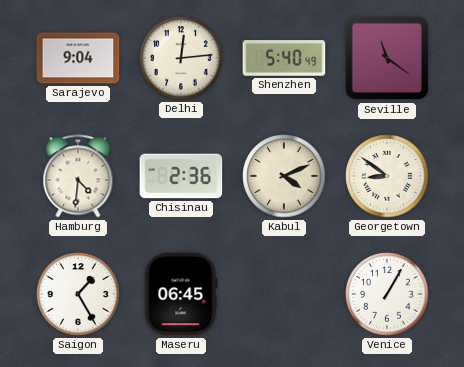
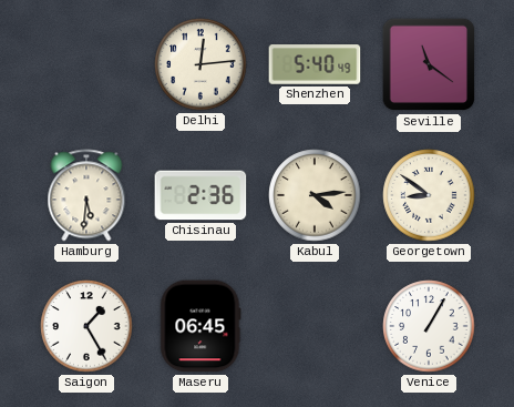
Sarajevo: 9:04 -> none (78, 58)
Hamburg: 4:31 -> 5:31 (86, 195)
Kabul: 4:11 -> 4:14 (315, 195)
